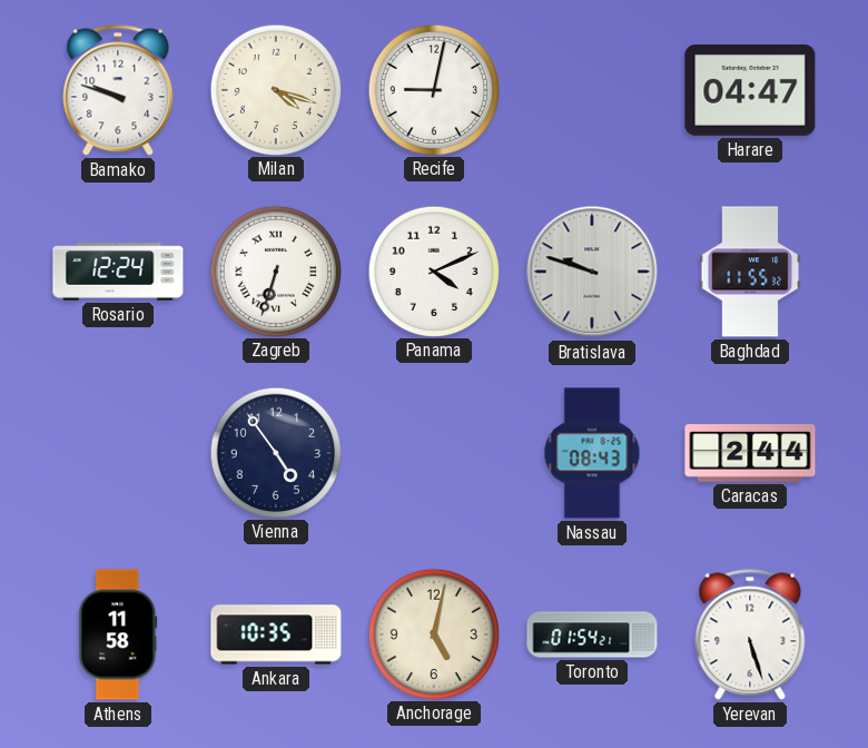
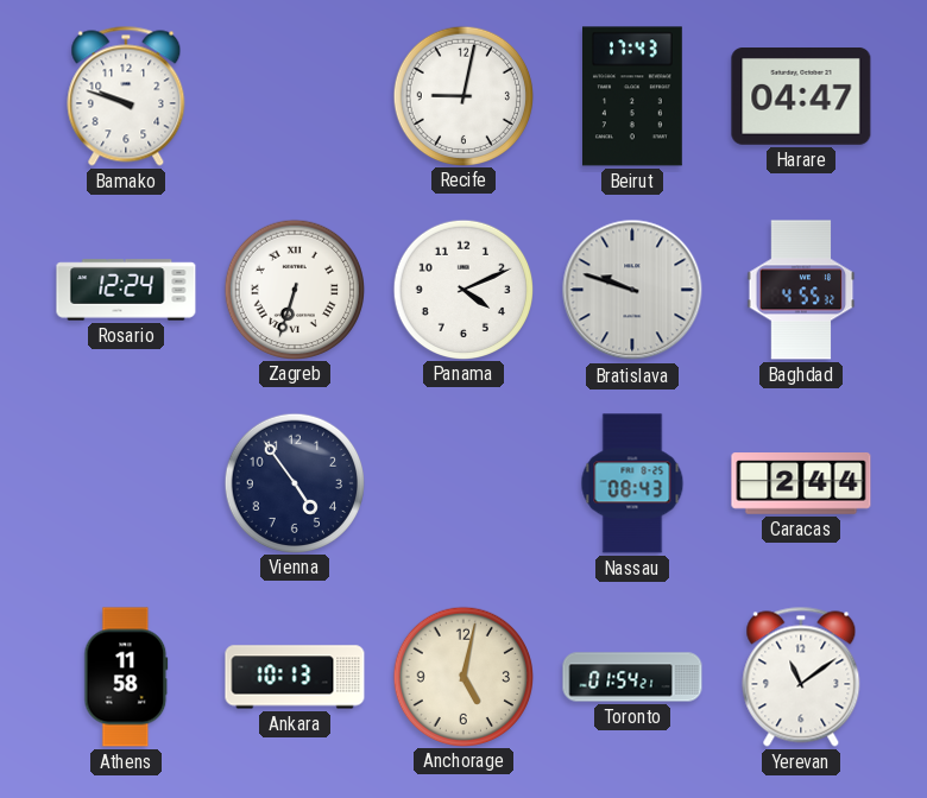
Milan: 4:18 -> none (275, 89)
Beirut: none -> 17:43 (633, 96)
Baghdad: 11:55 -> 4:55 (801, 290)
Ankara: 10:35 -> 10:13 (295, 677)
Yerevan: 5:27 -> 11:09 (801, 677)
